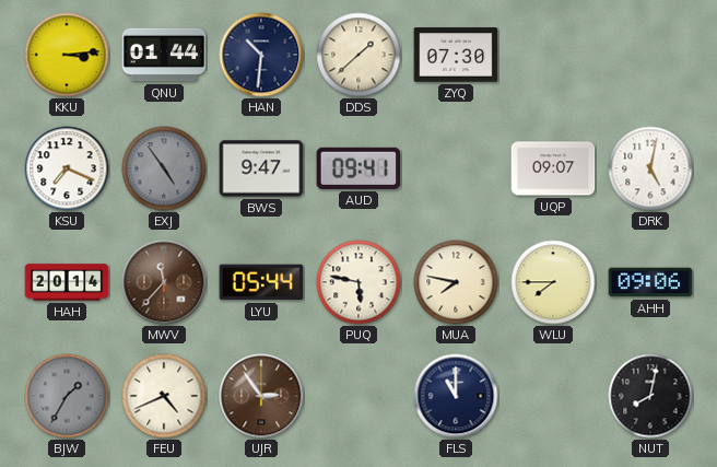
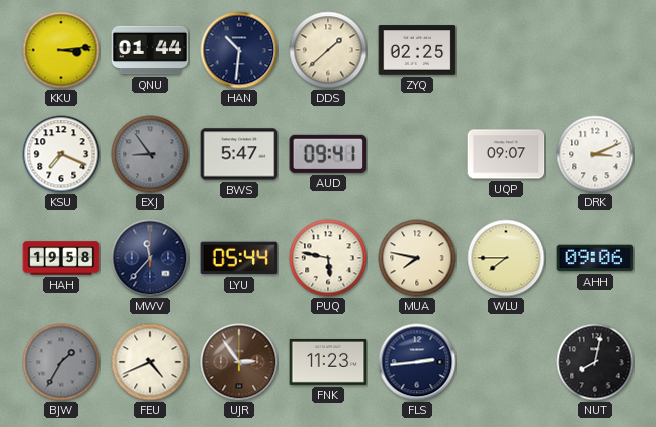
ZYQ: 07:30 -> 02:25 (417, 50)
EXJ: 4:54 -> 8:54 (150, 154)
BWS: 9:47 -> 5:47 (239, 154)
DRK: 5:02 -> 3:11 (595, 154)
HAH: 20:14 -> 19:58 (61, 258)
MWV dial: brown -> navy (150, 258)
FNK: none -> 11:23 (328, 362)
FLS: 11:00 -> 2:44 (417, 362)
